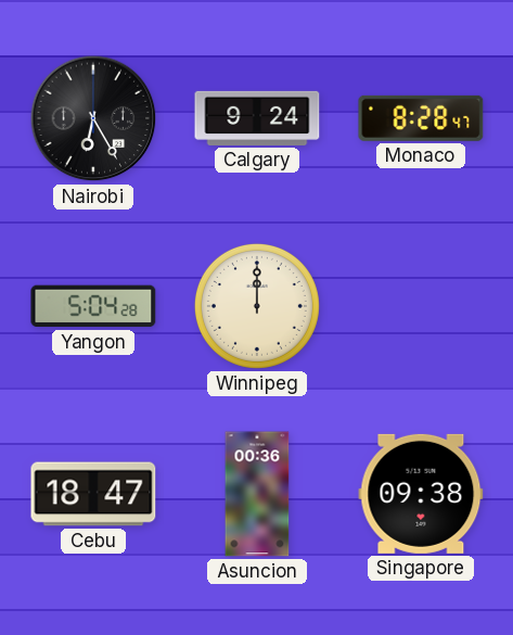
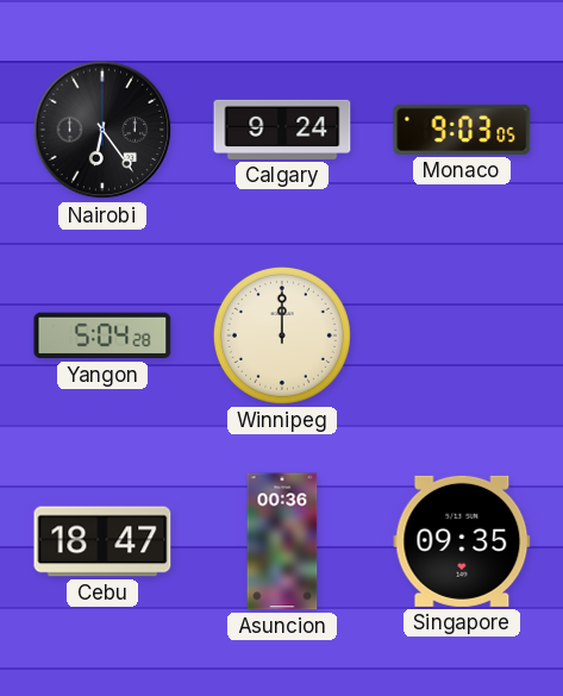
Nairobi: 6:25 -> 6:24 (102, 130)
Monaco: 8:28 -> 9:03 (462, 130)
Singapore: 09:38 -> 09:35 (462, 541)
